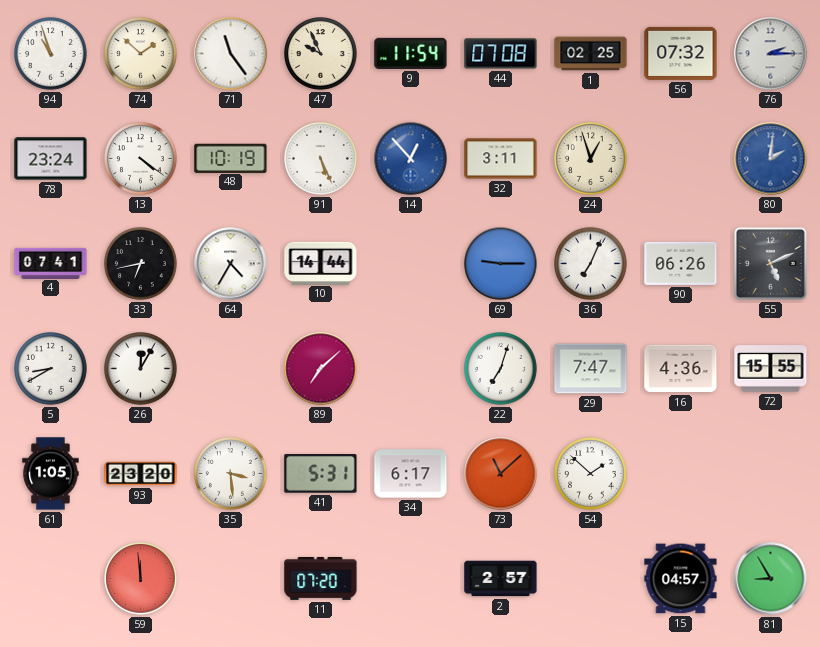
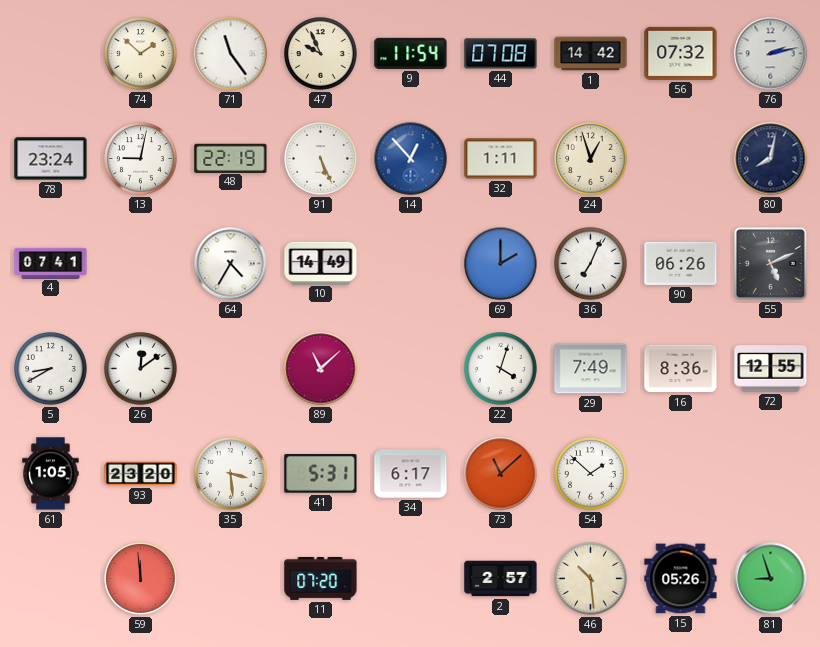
94: 10:57 -> none (51, 54)
1: 02:25 -> 14:42 (591, 54)
76: 2:15 -> 2:13 (771, 54)
13: 4:21 -> 9:02 (141, 159)
48: 10:19 -> 22:19 (231, 158)
32: 3:11 -> 1:11 (501, 159)
80: 2:01 -> 8:02 (771, 159)
80 dial: blue -> navy (771, 159)
33: 6:43 -> none (141, 264)
10: 14:44 -> 14:49 (321, 263)
69: 9:15 -> 2:00 (501, 264)
26: 12:05 -> 12:09 (141, 369)
89: 7:08 -> 11:08 (321, 369)
22: 7:03 -> 4:03 (501, 369)
29: 7:47 -> 7:49 (591, 369)
16: 4:36 -> 8:36 (681, 369)
72: 15:55 -> 12:55 (771, 369)
46: none -> 10:29 (591, 579)
15: 04:57 -> 05:26 (681, 579)
81: 8:55 -> 8:57 (771, 579)
